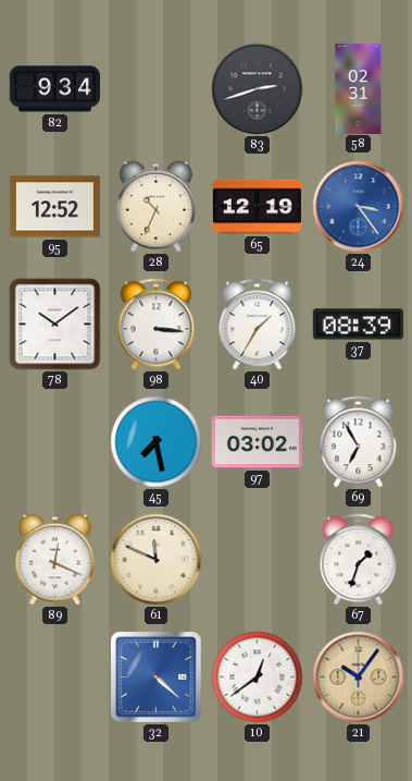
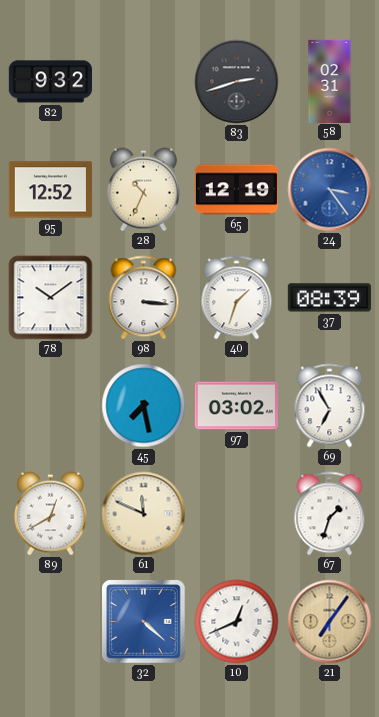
82: 9:34 -> 9:32 (50, 82)
40: 1:35 -> 1:33 (237, 298)
89: 12:19 -> 12:40 (50, 514)
10: 12:39 -> 12:41 (237, 622)
21: 10:06 -> 7:06 (330, 622)
